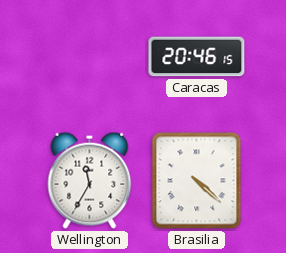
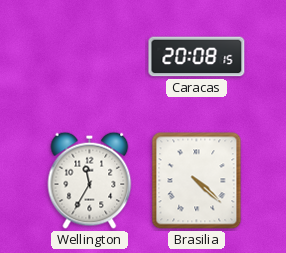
Caracas: 20:46 -> 20:08 (197, 57)
